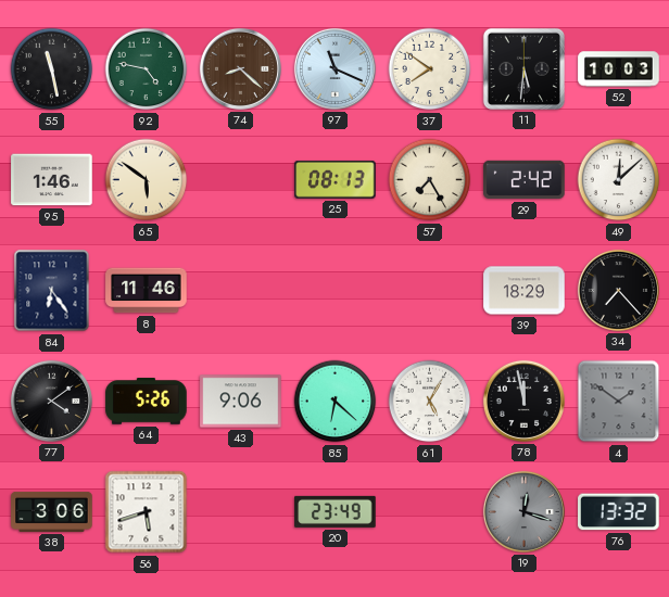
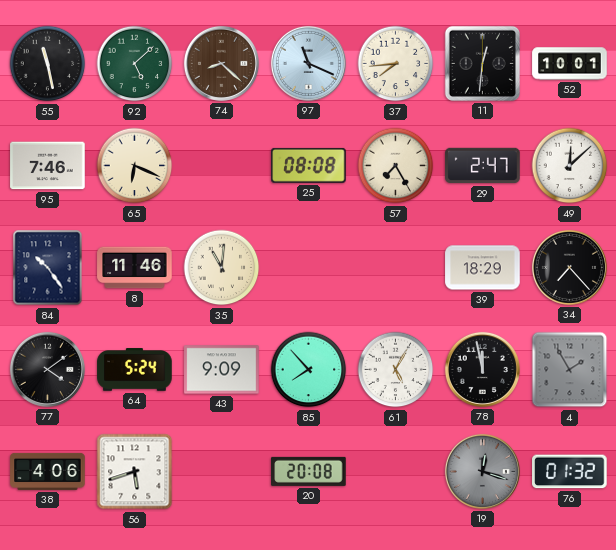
92: 4:47 -> 5:08 (135, 64)
37: 7:51 -> 7:44 (396, 64)
11: 5:31 -> 12:31 (482, 63)
52: 10:03 -> 10:01 (570, 64)
95: 1:46 -> 7:46 (48, 166)
65: 5:51 -> 6:19 (135, 166)
25: 08:13 -> 08:08 (309, 165)
29: 2:42 -> 2:47 (483, 166)
84: 6:24 -> 10:24 (48, 268)
35: none -> 11:01 (222, 268)
64: 5:26 -> 5:24 (135, 370)
43: 9:06 -> 9:09 (222, 370)
85: 6:22 -> 7:53 (309, 370)
4: 1:51 -> 1:55 (570, 370)
38: 3:06 -> 4:06 (48, 471)
20: 23:49 -> 20:08 (309, 471)
76: 13:32 -> 01:32 (570, 472)
